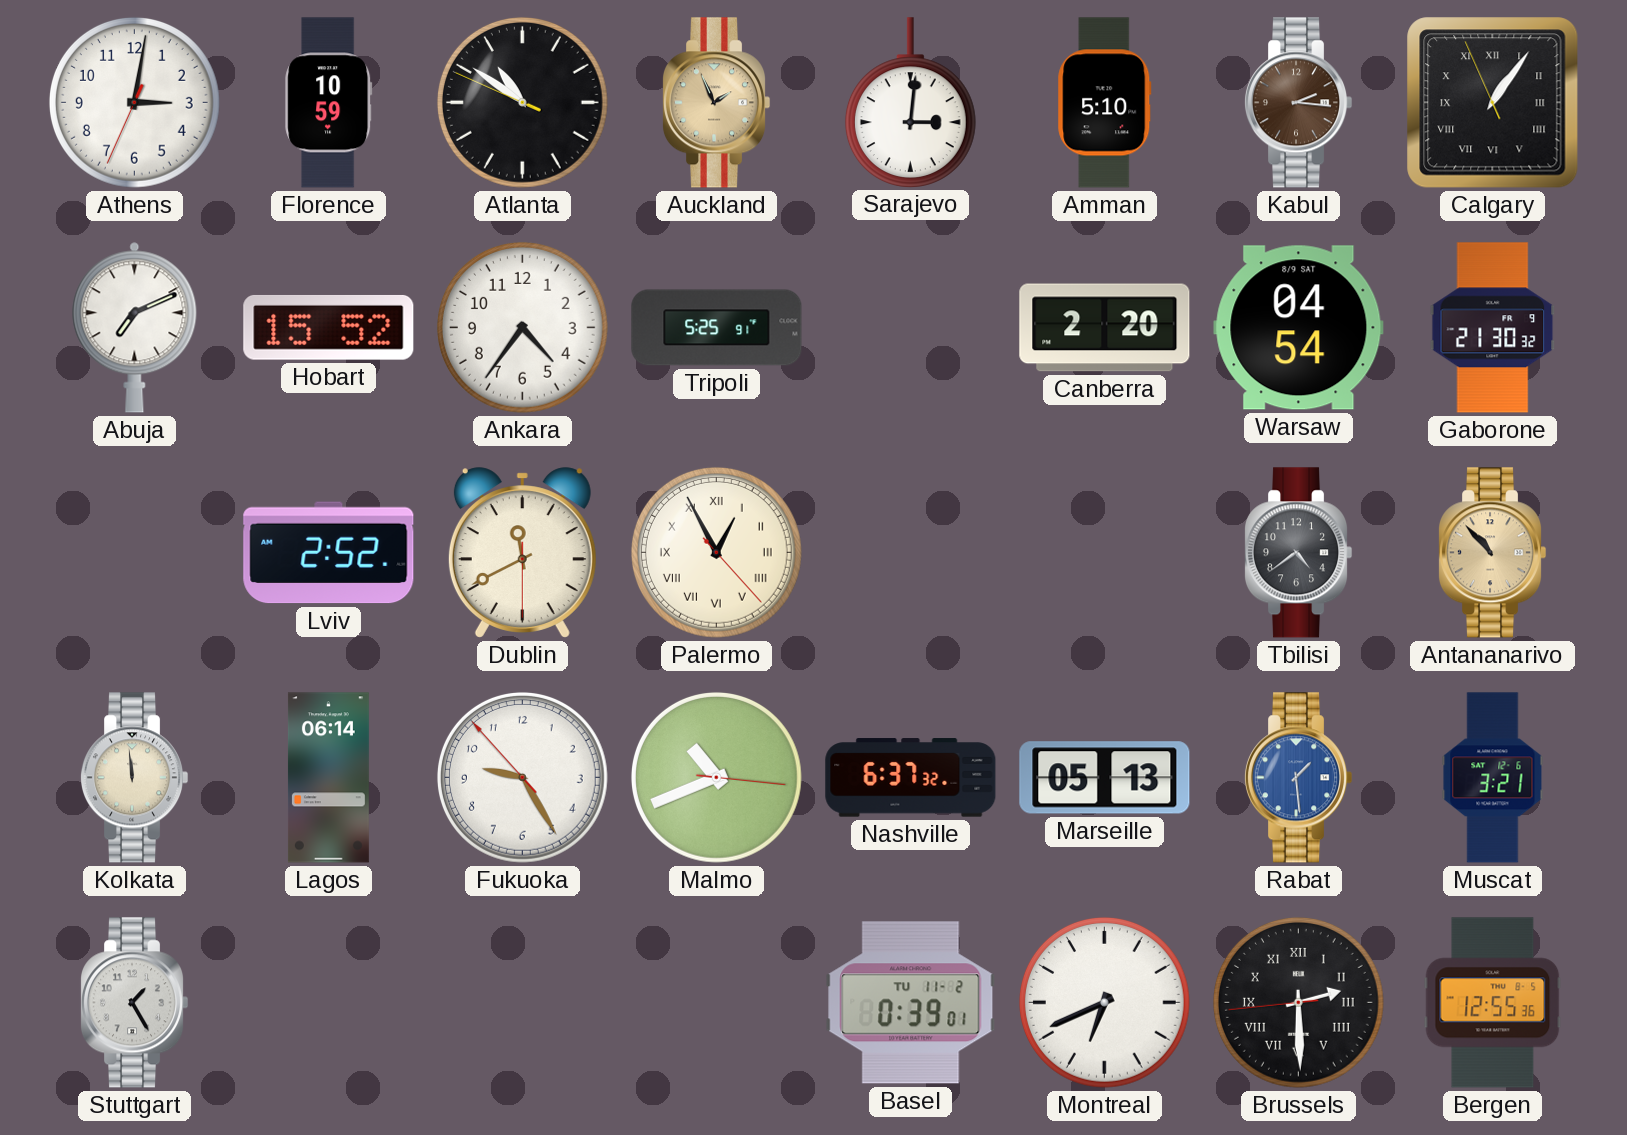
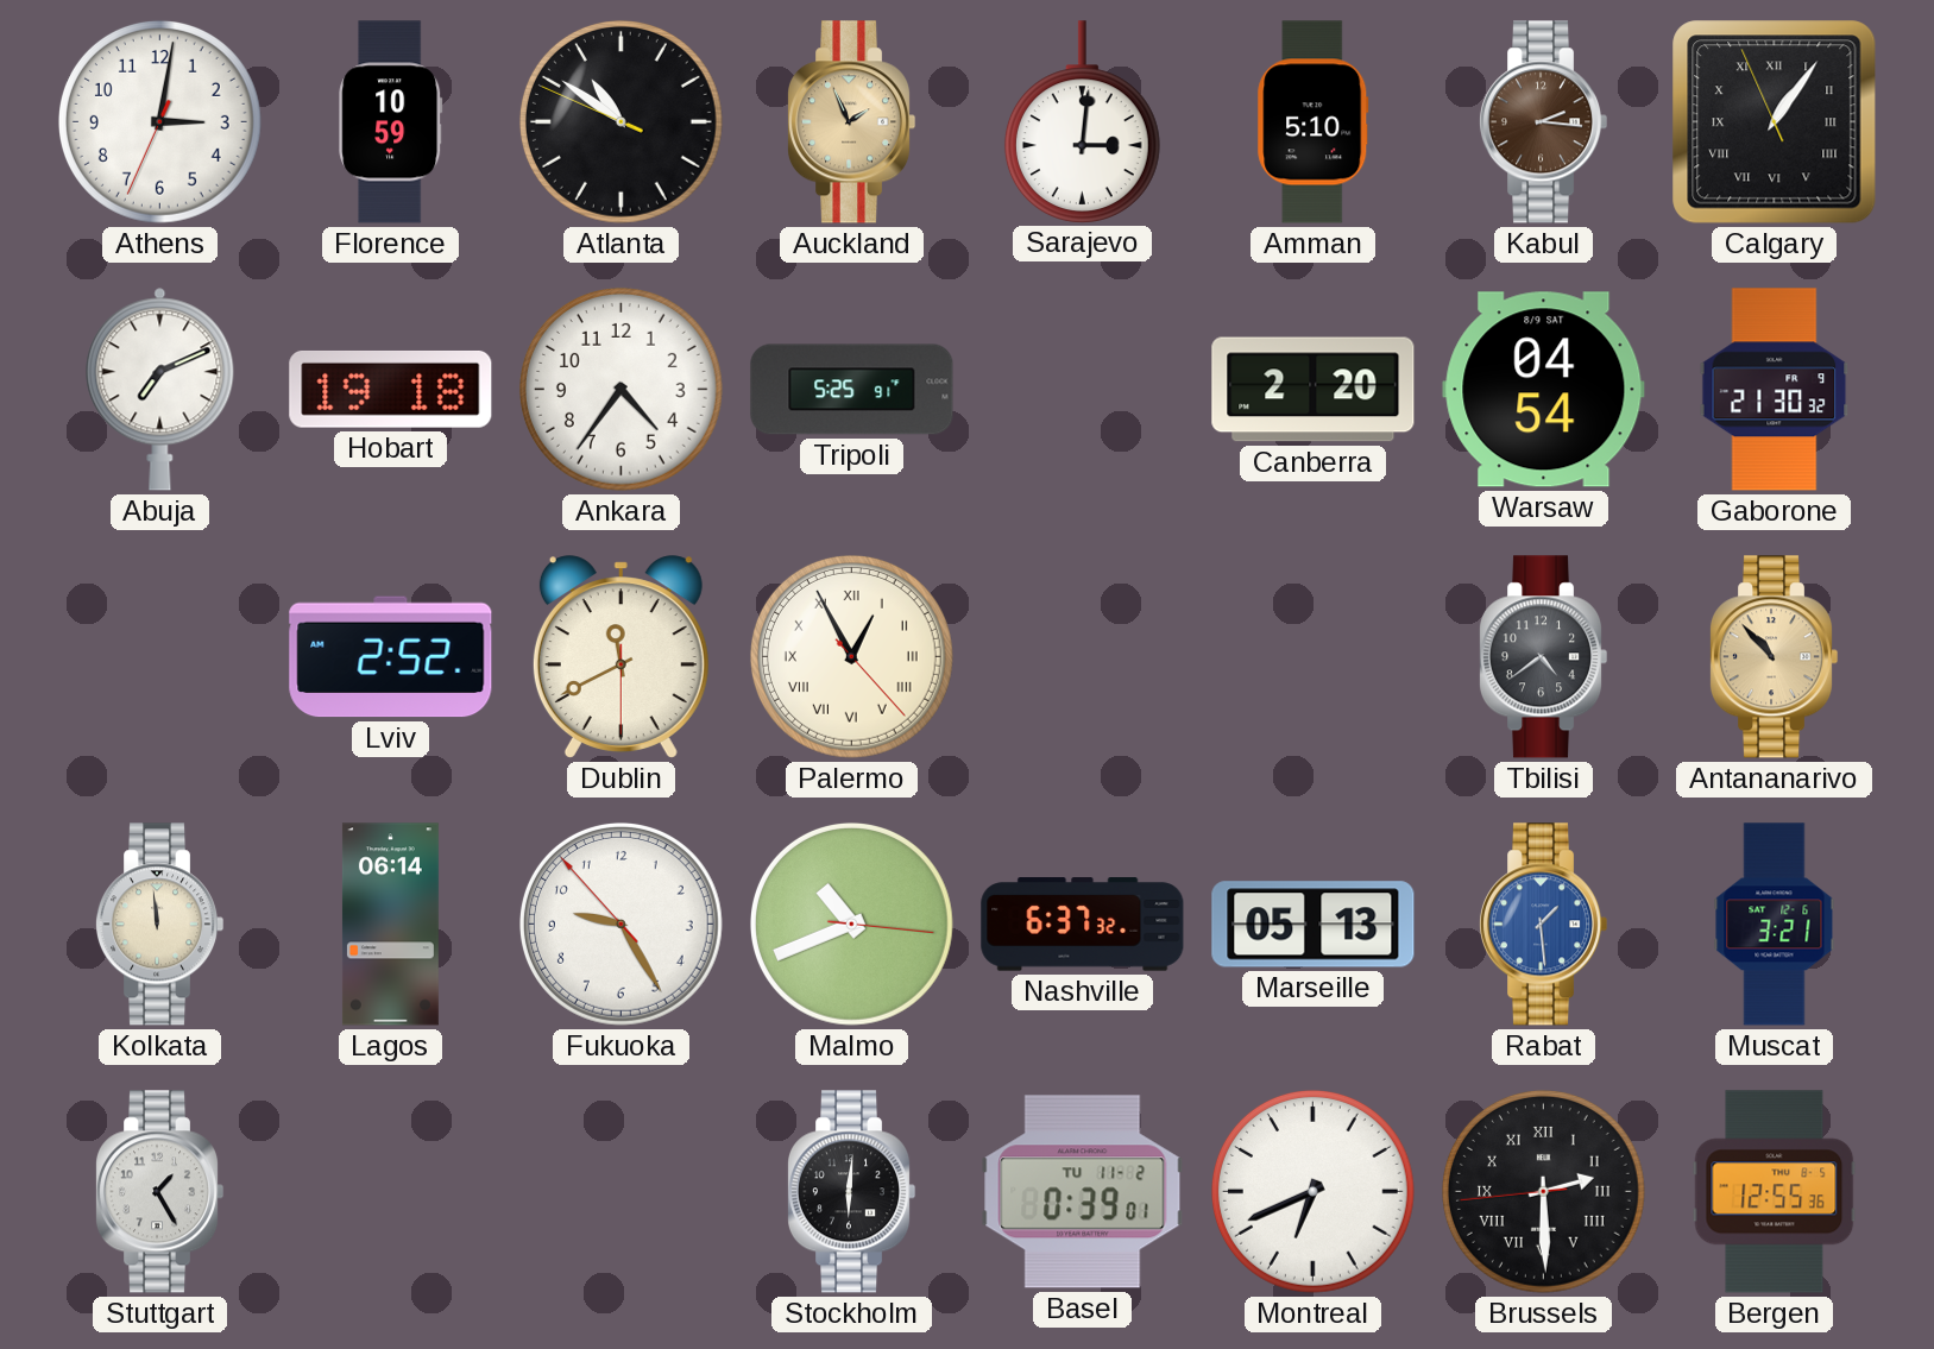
Hobart: 15:52 -> 19:18 (391, 389)
Stockholm: none -> 6:01 (851, 1192)
